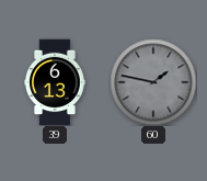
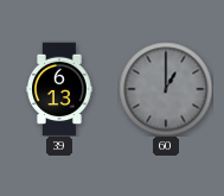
60: 1:47 -> 1:00 (166, 89)
